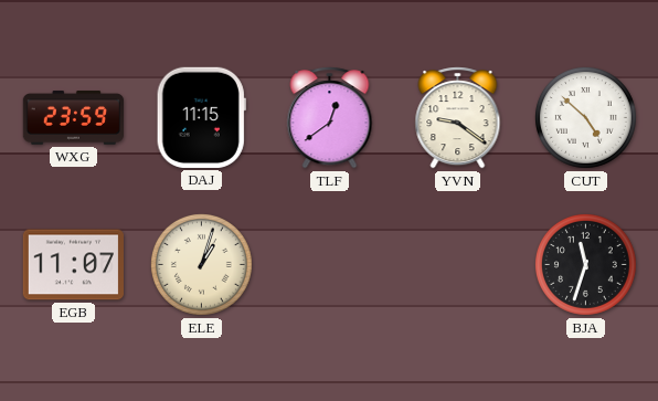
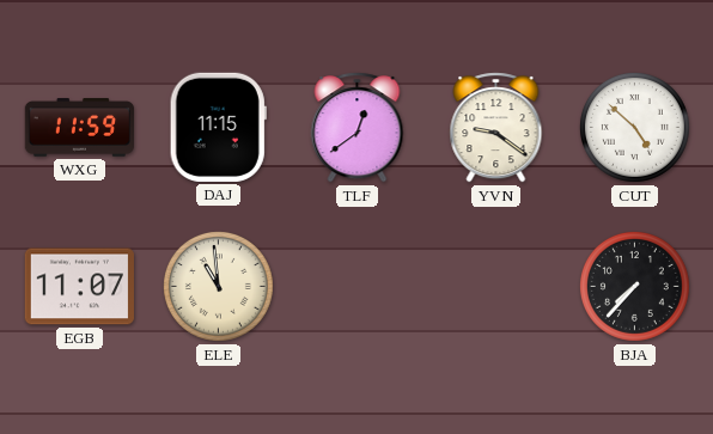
WXG: 23:59 -> 11:59 (79, 128)
ELE: 1:03 -> 10:59 (218, 286)
BJA: 11:33 -> 7:37 (634, 286)
